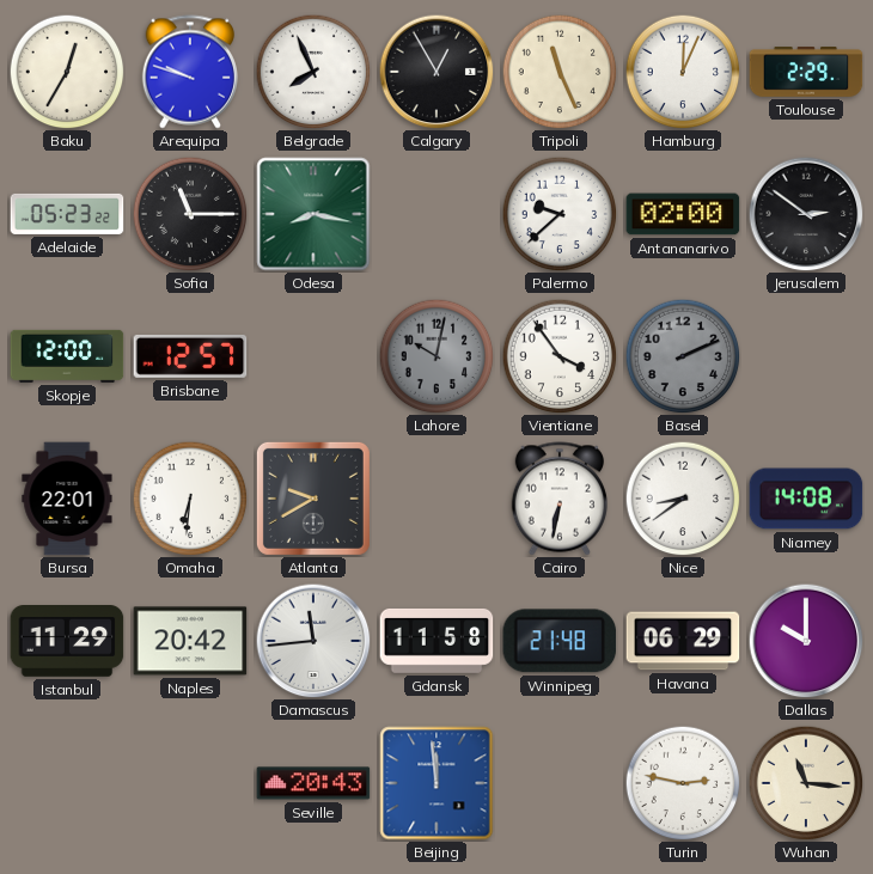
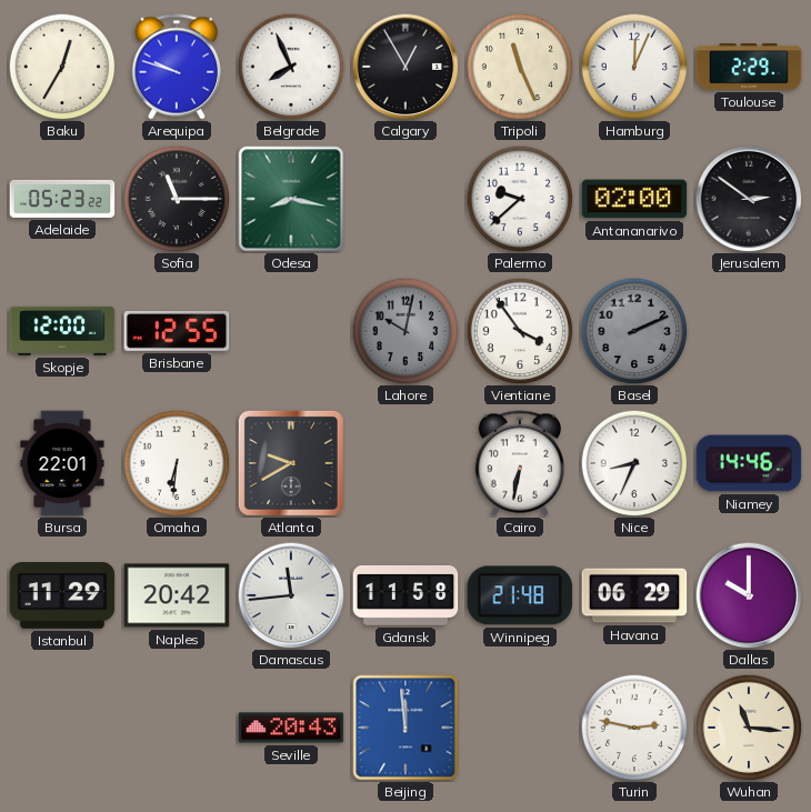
Brisbane: 12:57 -> 12:55 (177, 331)
Nice: 8:39 -> 8:34 (634, 463)
Niamey: 14:08 -> 14:46 (749, 463)
